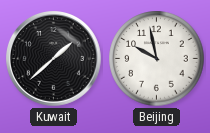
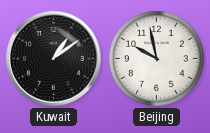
Kuwait: 1:38 -> 1:09 (54, 59)
